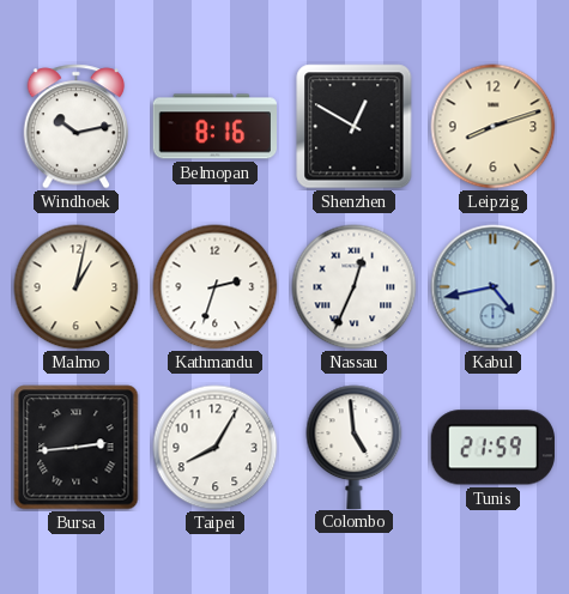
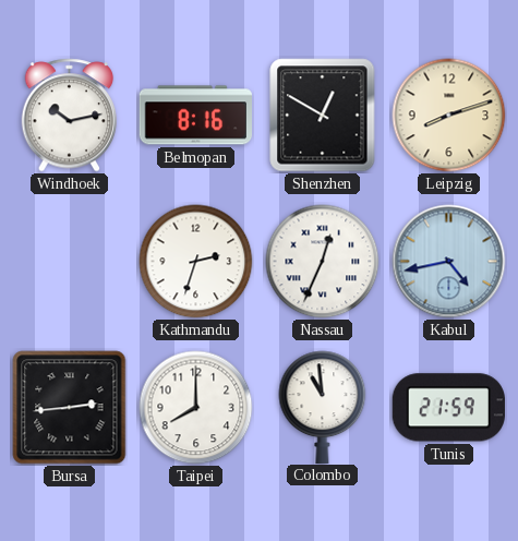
Malmo: 1:02 -> none (77, 287)
Taipei: 8:05 -> 8:00 (196, 408)
Colombo: 4:59 -> 10:59 (323, 407)
